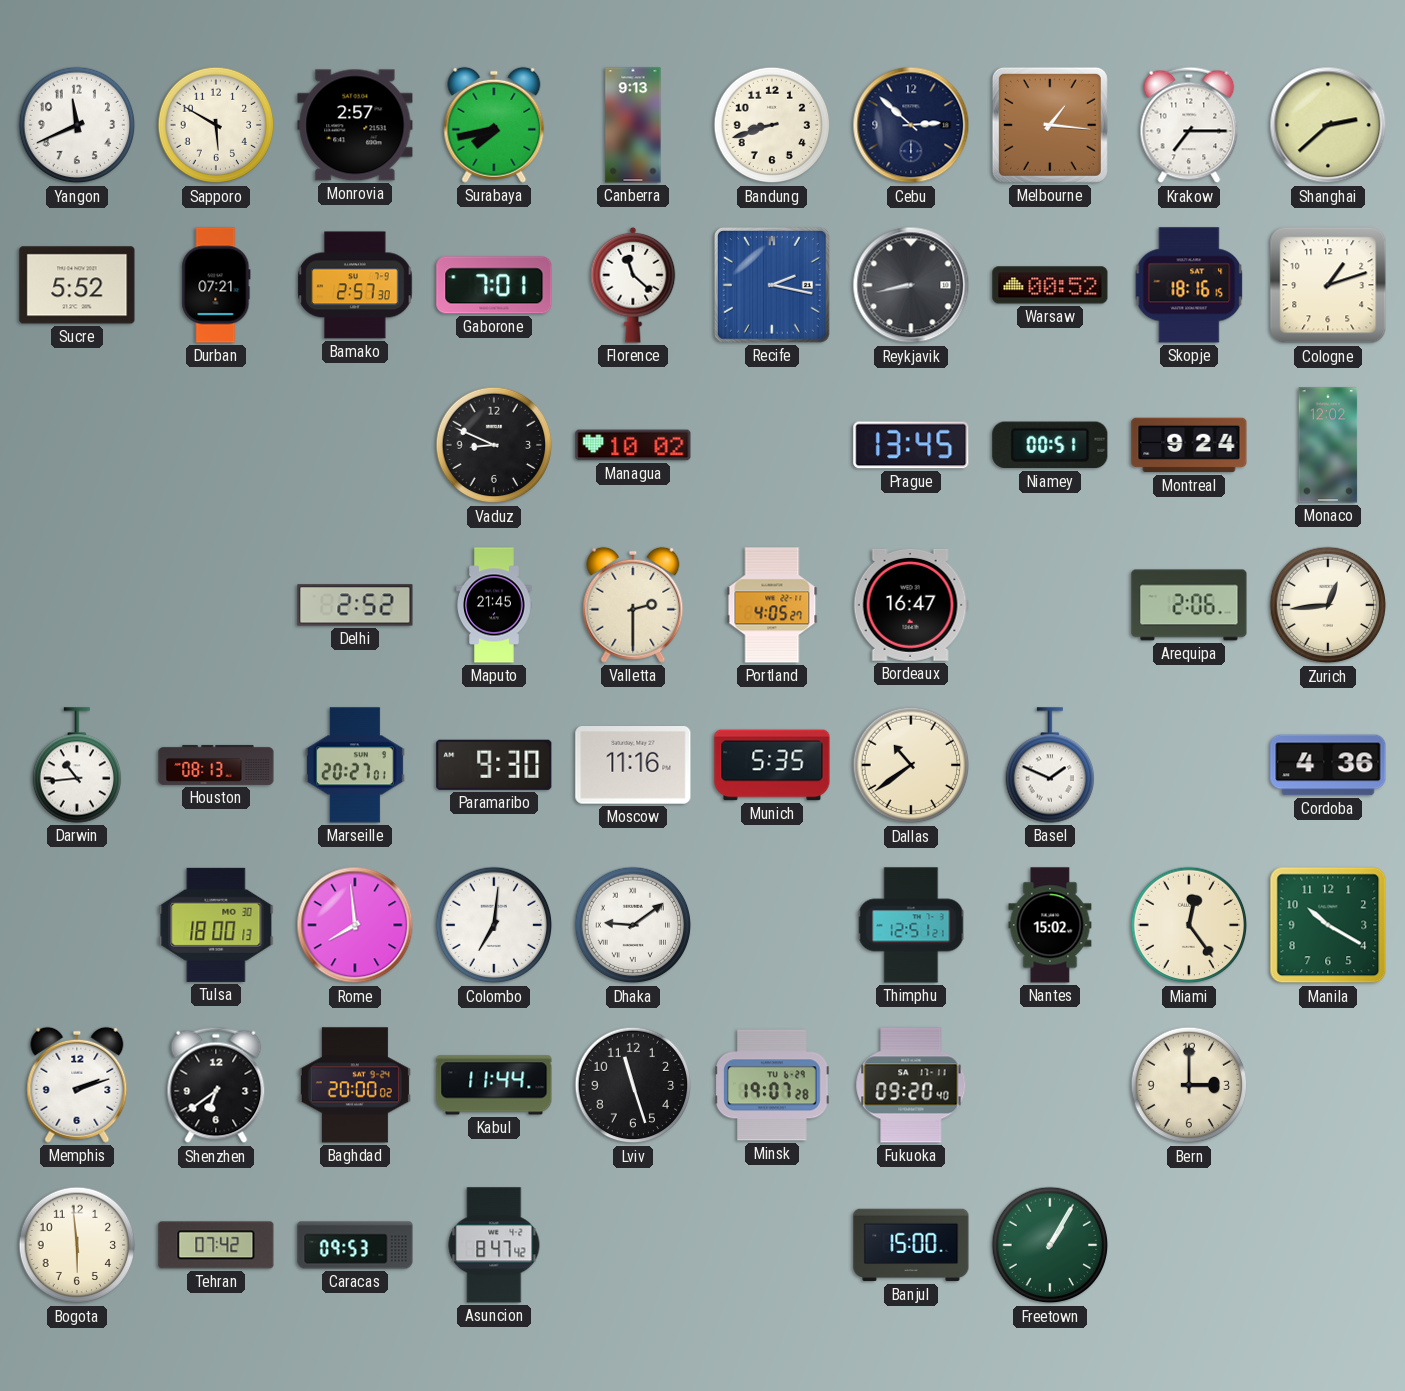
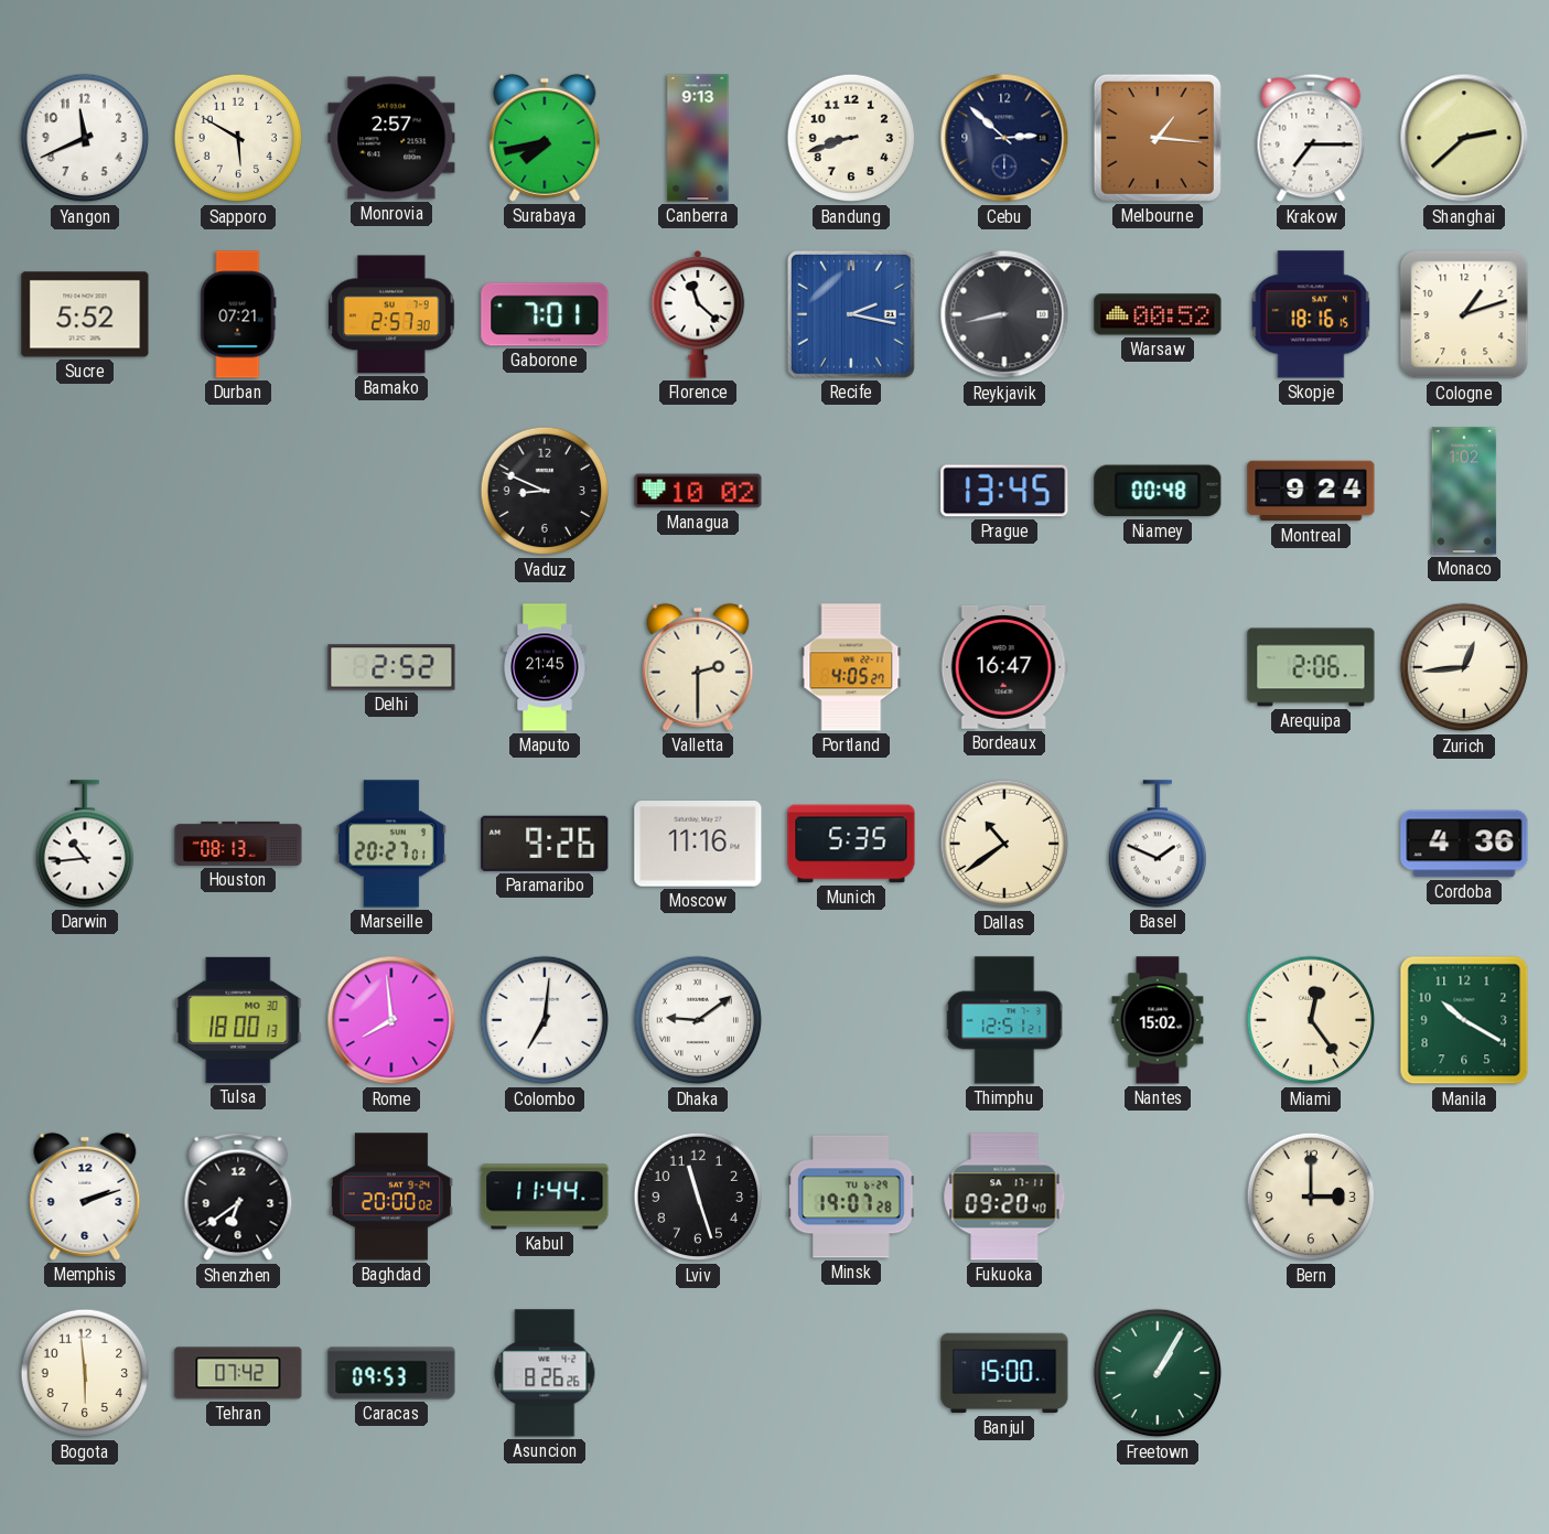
Niamey: 00:51 -> 00:48 (1158, 491)
Monaco: 12:02 -> 1:02 (1464, 491)
Paramaribo: 9:30 -> 9:26 (545, 844)
Asuncion: 8:47 -> 8:26 (545, 1373)
